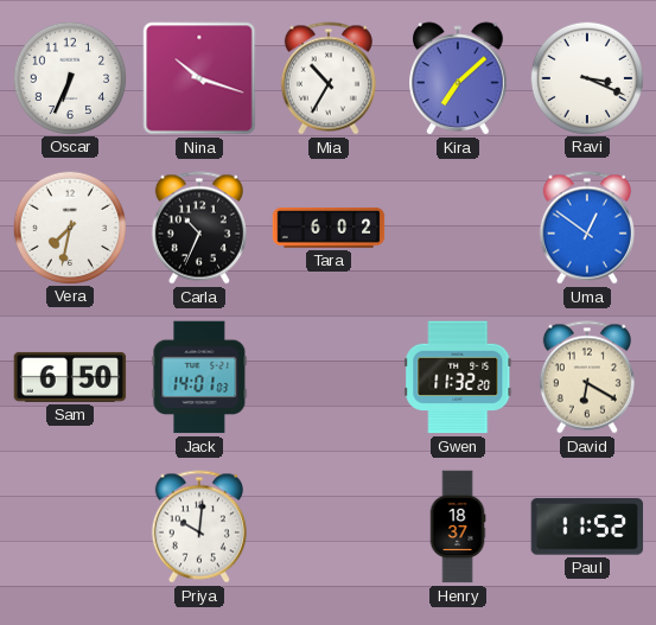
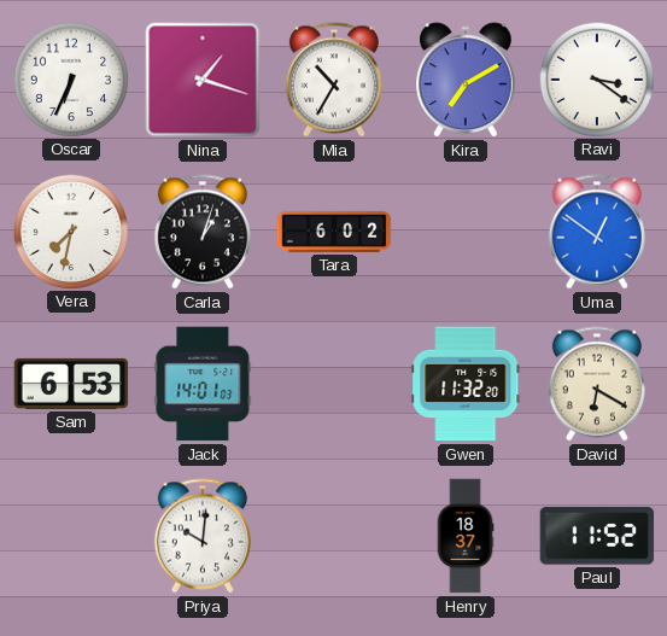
Nina: 10:18 -> 1:18 (203, 80)
Kira: 7:08 -> 7:10 (466, 80)
Ravi: 3:19 -> 3:21 (596, 78)
Carla: 10:34 -> 1:03 (203, 232)
Sam: 6:50 -> 6:53 (71, 384)
